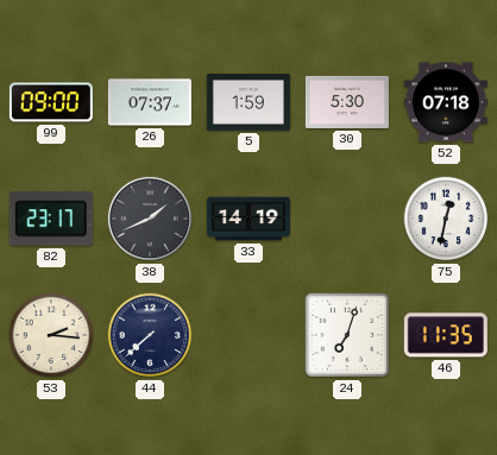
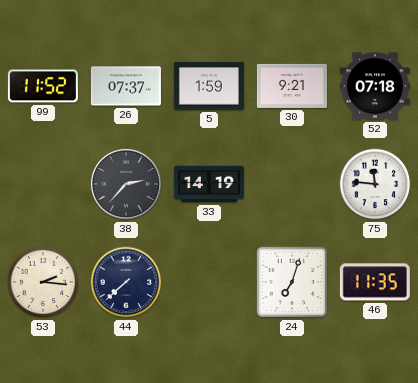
99: 09:00 -> 11:52 (43, 86)
30: 5:30 -> 9:21 (292, 86)
82: 23:17 -> none (51, 219)
38: 1:41 -> 2:37 (126, 184)
75: 12:32 -> 11:46 (375, 184)
